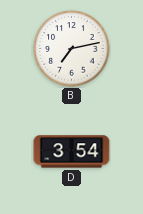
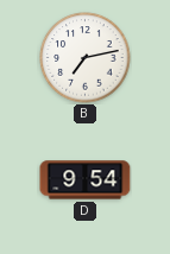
D: 3:54 -> 9:54 (86, 180)
